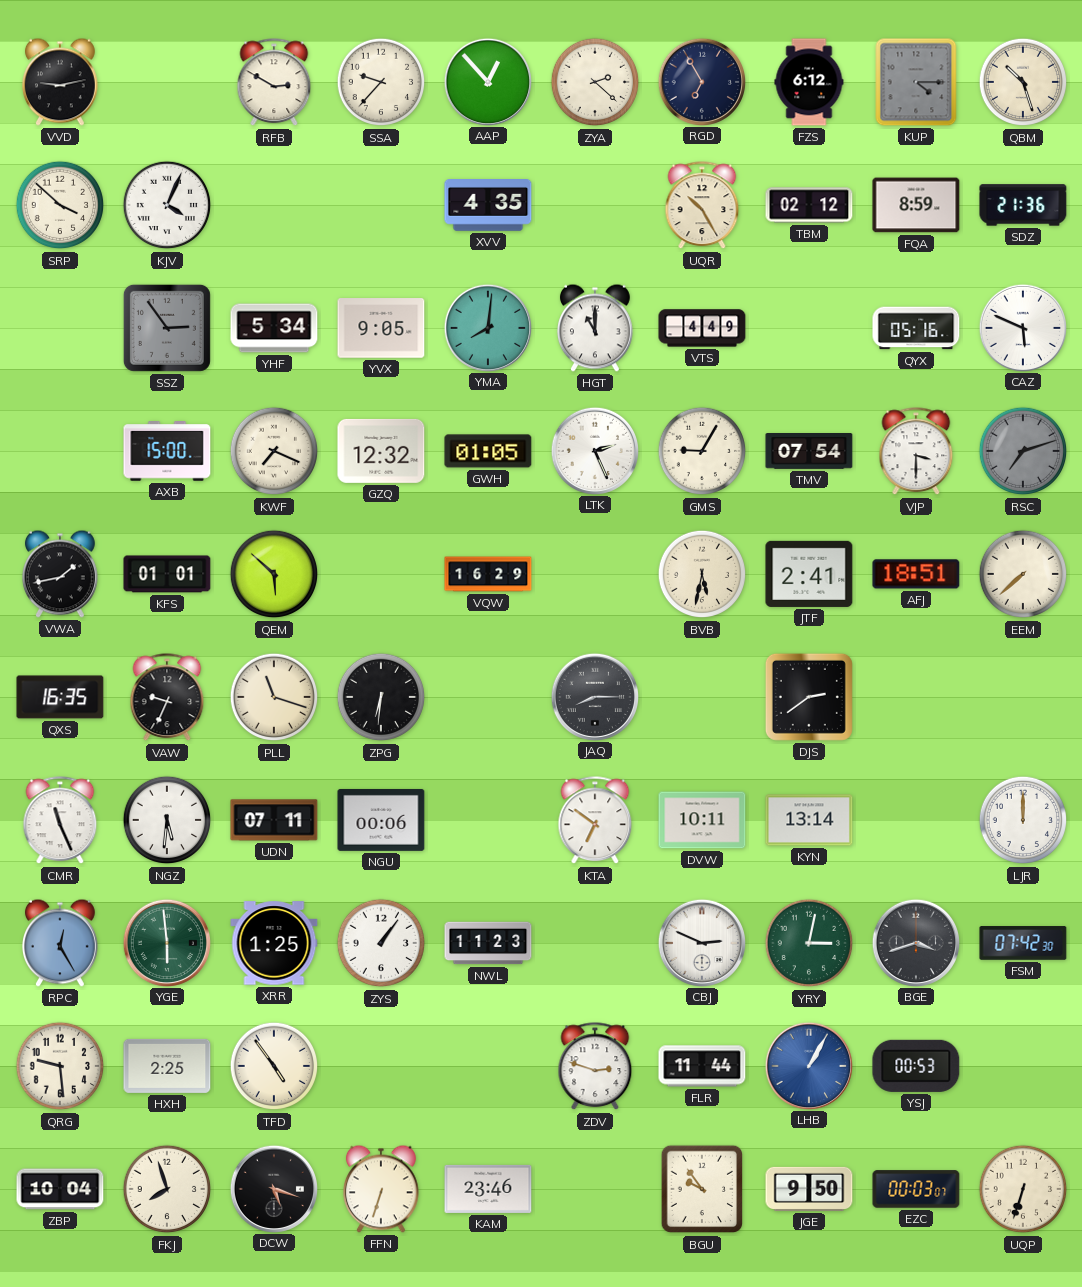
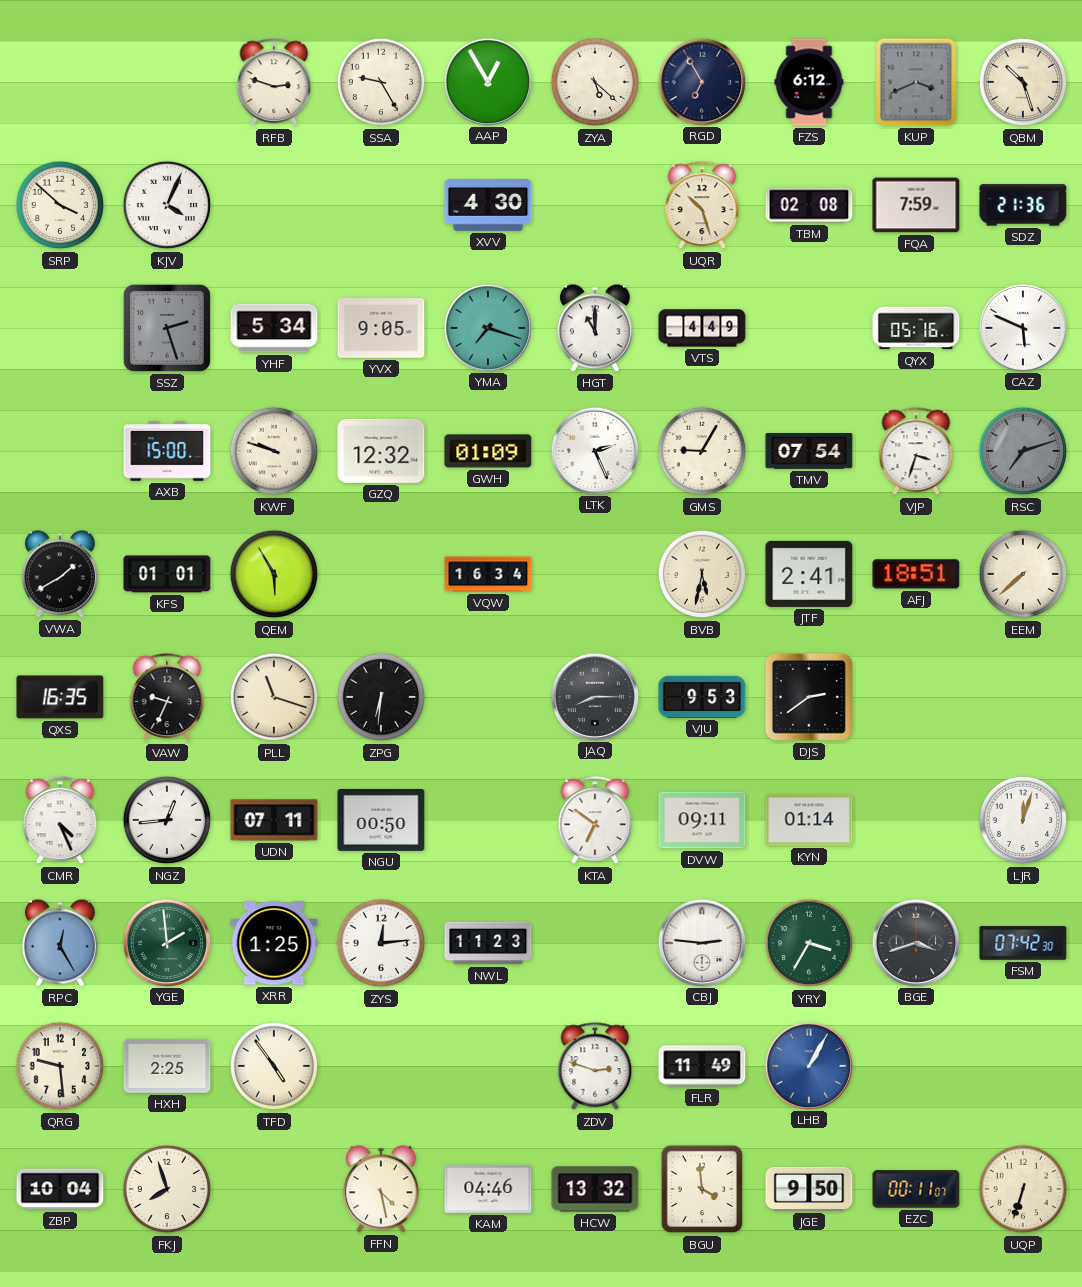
VVD: 9:13 -> none (61, 82)
RFB: 2:50 -> 2:48 (274, 83)
SSA: 9:37 -> 9:25 (381, 82)
AAP: 12:53 -> 12:55 (487, 81)
ZYA: 2:22 -> 5:22 (595, 82)
KUP: 4:15 -> 3:41 (916, 82)
XVV: 4:35 -> 4:30 (488, 206)
UQR: 10:25 -> 10:27 (702, 206)
TBM: 02:12 -> 02:08 (809, 205)
FQA: 8:59 -> 7:59 (916, 205)
SSZ: 2:54 -> 2:27 (167, 328)
YMA: 8:01 -> 7:18 (487, 327)
KWF: 7:19 -> 9:48 (274, 451)
GWH: 01:05 -> 01:09 (488, 451)
VJP: 3:30 -> 3:33 (916, 452)
VWA: 1:43 -> 1:40 (61, 574)
QEM: 5:52 -> 5:55 (274, 574)
VQW: 16:29 -> 16:34 (488, 574)
VJU: none -> 9:53 (702, 697)
CMR: 11:26 -> 4:26 (60, 821)
NGZ: 5:31 -> 12:44 (167, 820)
NGU: 00:06 -> 00:50 (381, 820)
DVW: 10:11 -> 09:11 (702, 820)
KYN: 13:14 -> 01:14 (809, 820)
LJR: 12:00 -> 12:03 (1023, 820)
YGE: 5:59 -> 1:59 (166, 942)
ZYS: 1:06 -> 12:14 (381, 943)
CBJ: 2:49 -> 2:46 (701, 942)
YRY: 3:02 -> 3:35 (809, 943)
FLR: 11:44 -> 11:49 (702, 1066)
YSJ: 00:53 -> none (916, 1066)
DCW: 5:18 -> none (273, 1188)
FFN: 6:33 -> 4:28 (382, 1189)
KAM: 23:46 -> 04:46 (488, 1189)
HCW: none -> 13:32 (595, 1189)
BGU: 9:54 -> 3:59 (702, 1189)
EZC: 00:03 -> 00:11 (916, 1189)
